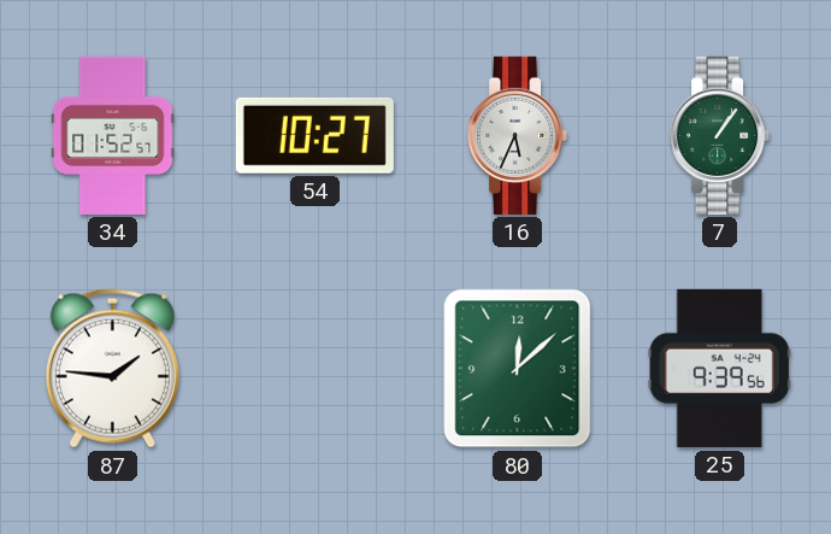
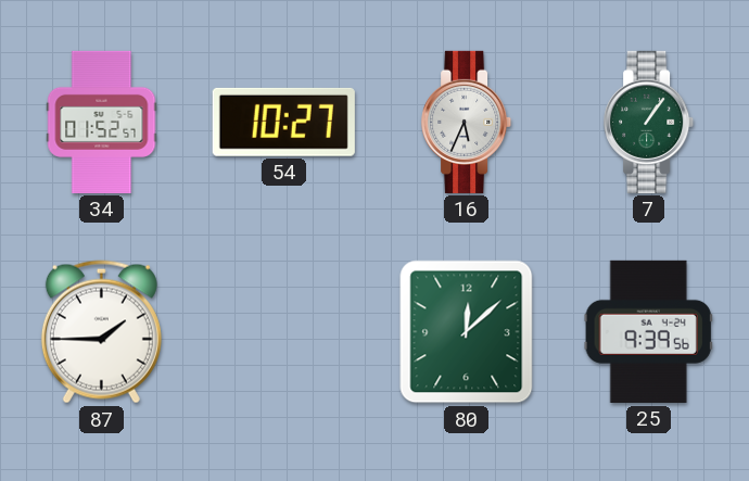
87: 1:46 -> 1:45 (101, 332)
